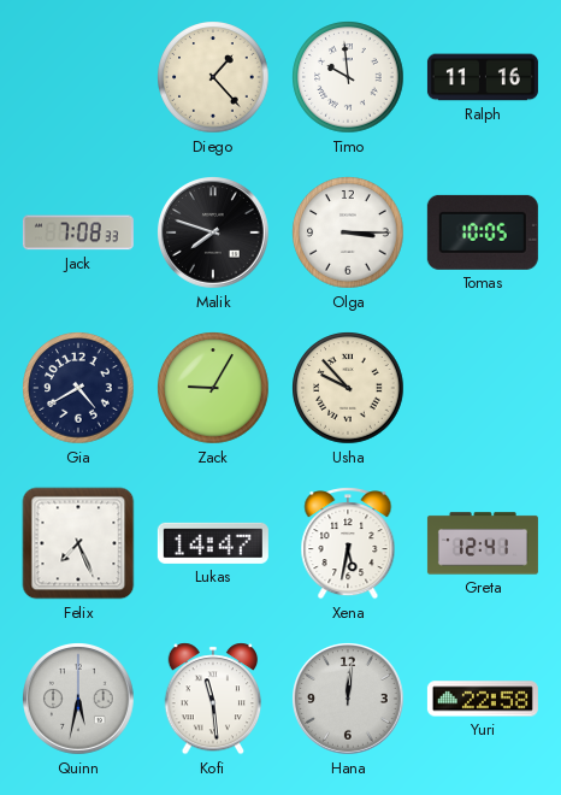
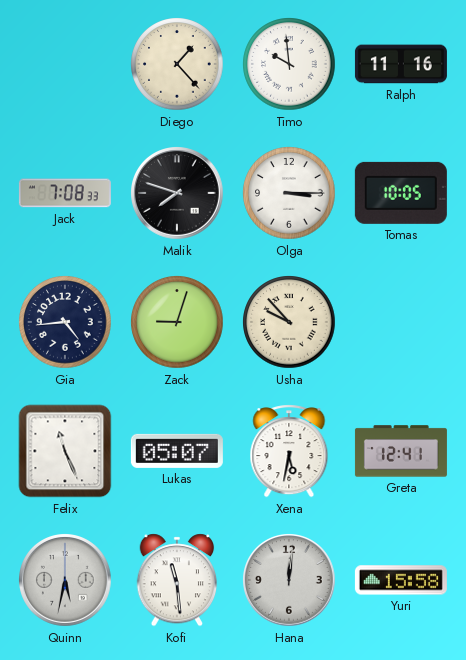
Gia: 4:40 -> 4:44 (65, 322)
Zack: 9:05 -> 9:03 (177, 322)
Felix: 7:26 -> 11:26 (65, 451)
Lukas: 14:47 -> 05:07 (177, 451)
Yuri: 22:58 -> 15:58 (401, 580)
